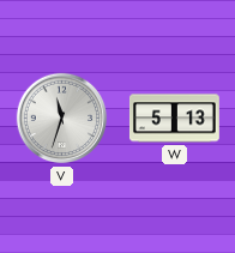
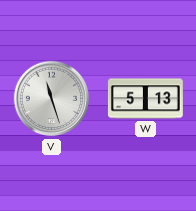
V: 11:33 -> 11:27 (52, 99)
